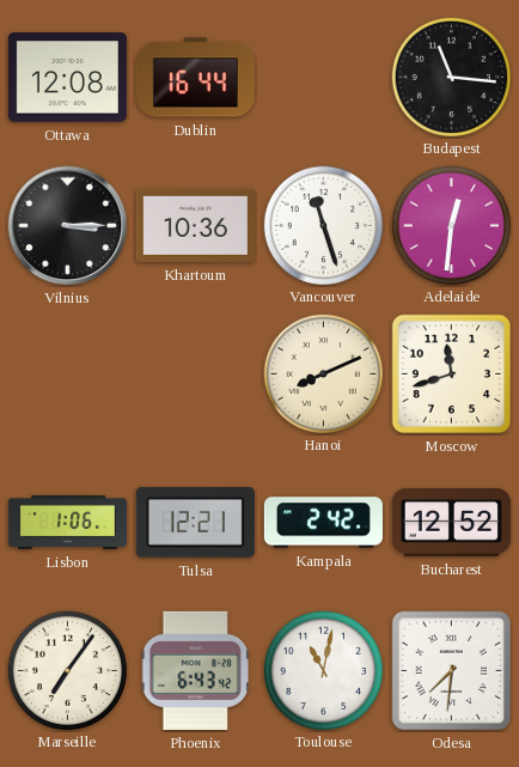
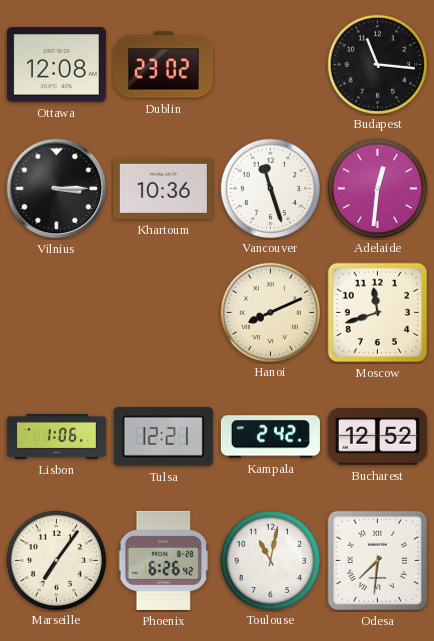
Dublin: 16:44 -> 23:02 (163, 65)
Phoenix: 6:43 -> 6:26 (164, 560)
